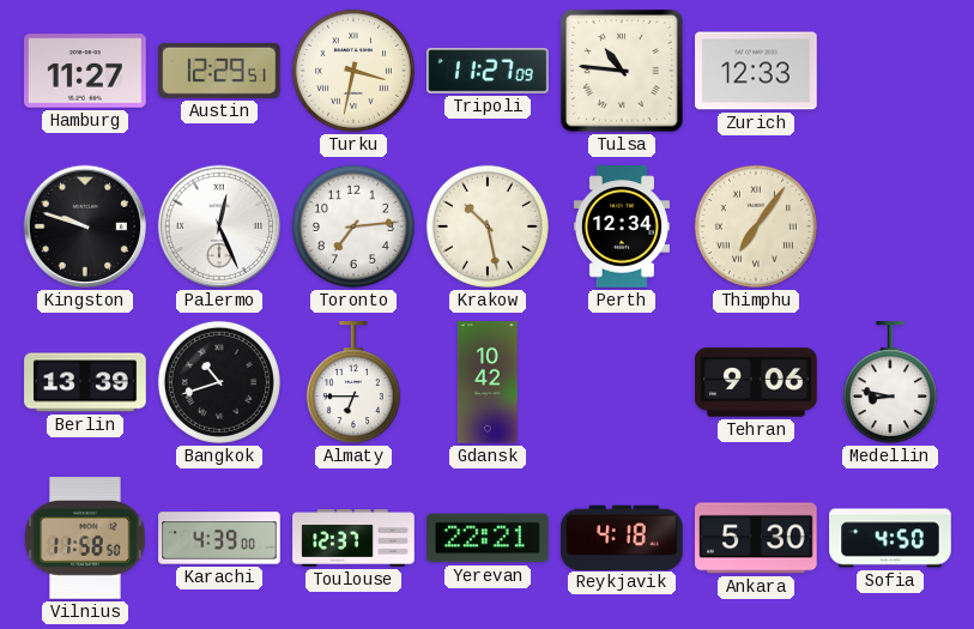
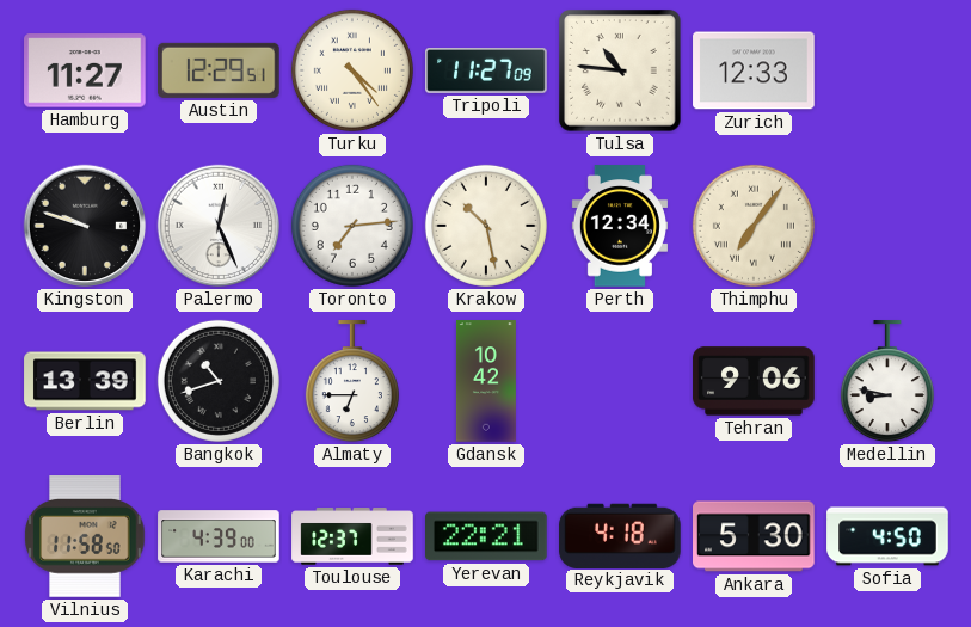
Turku: 3:32 -> 4:24 (352, 70)
